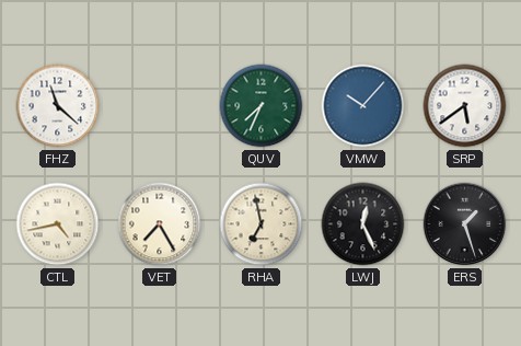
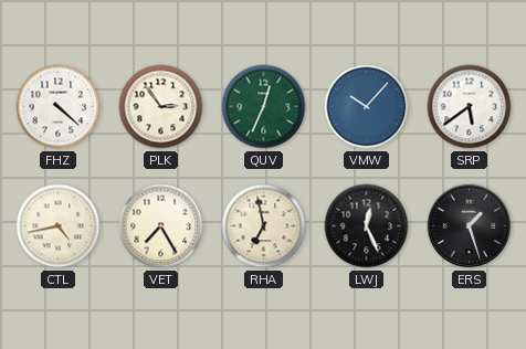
FHZ: 11:22 -> 4:22 (59, 107)
PLK: none -> 2:54 (161, 107)
QUV: 7:34 -> 12:34 (264, 107)
